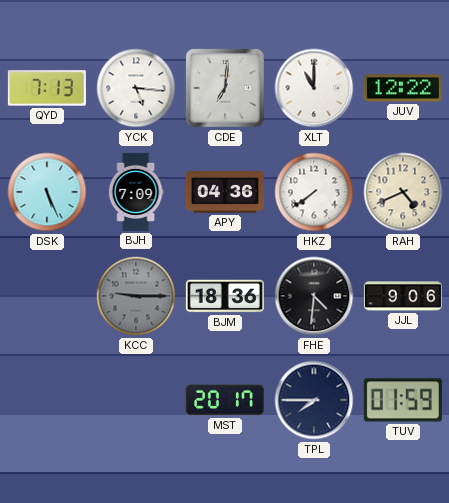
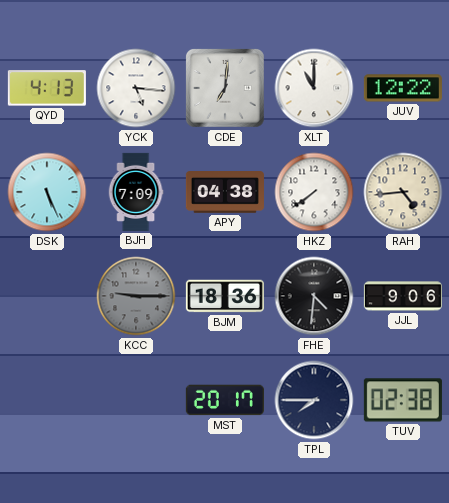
QYD: 7:13 -> 4:13 (47, 88)
APY: 04:36 -> 04:38 (225, 193)
RAH: 4:41 -> 4:44 (403, 192)
TUV: 01:59 -> 02:38 (403, 400)
